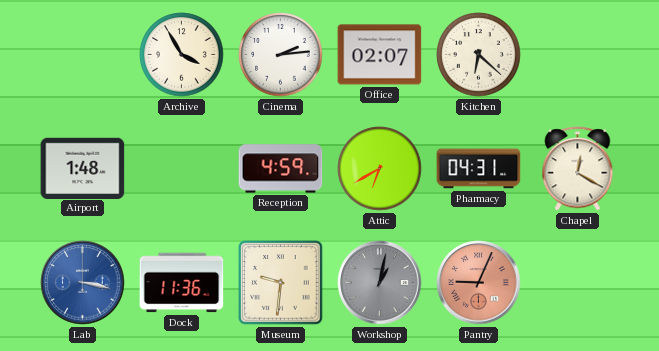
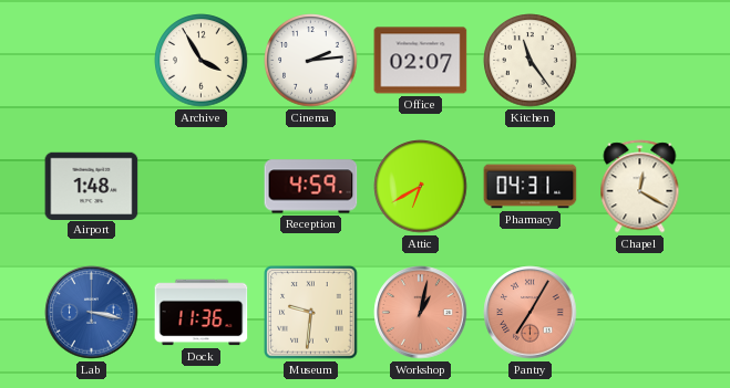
Kitchen: 6:22 -> 11:24 (531, 61)
Workshop dial: grey -> salmon (421, 313)
Pantry: 9:04 -> 7:05 (531, 313)
